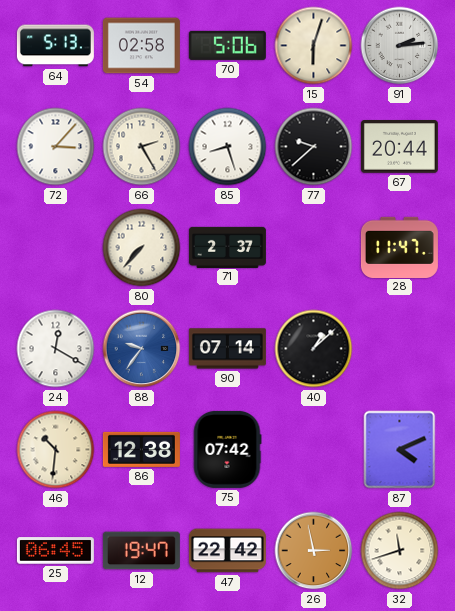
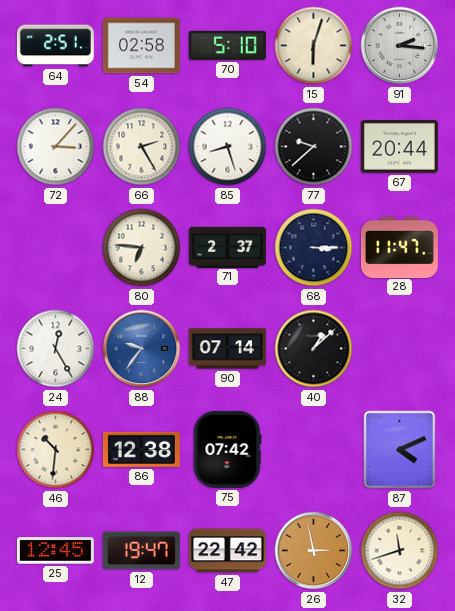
64: 5:13 -> 2:51 (55, 46)
70: 5:06 -> 5:10 (227, 45)
91: 2:14 -> 2:16 (400, 46)
80: 7:37 -> 6:46 (142, 248)
68: none -> 3:15 (314, 248)
24: 12:20 -> 12:25 (56, 349)
25: 06:45 -> 12:45 (55, 551)
